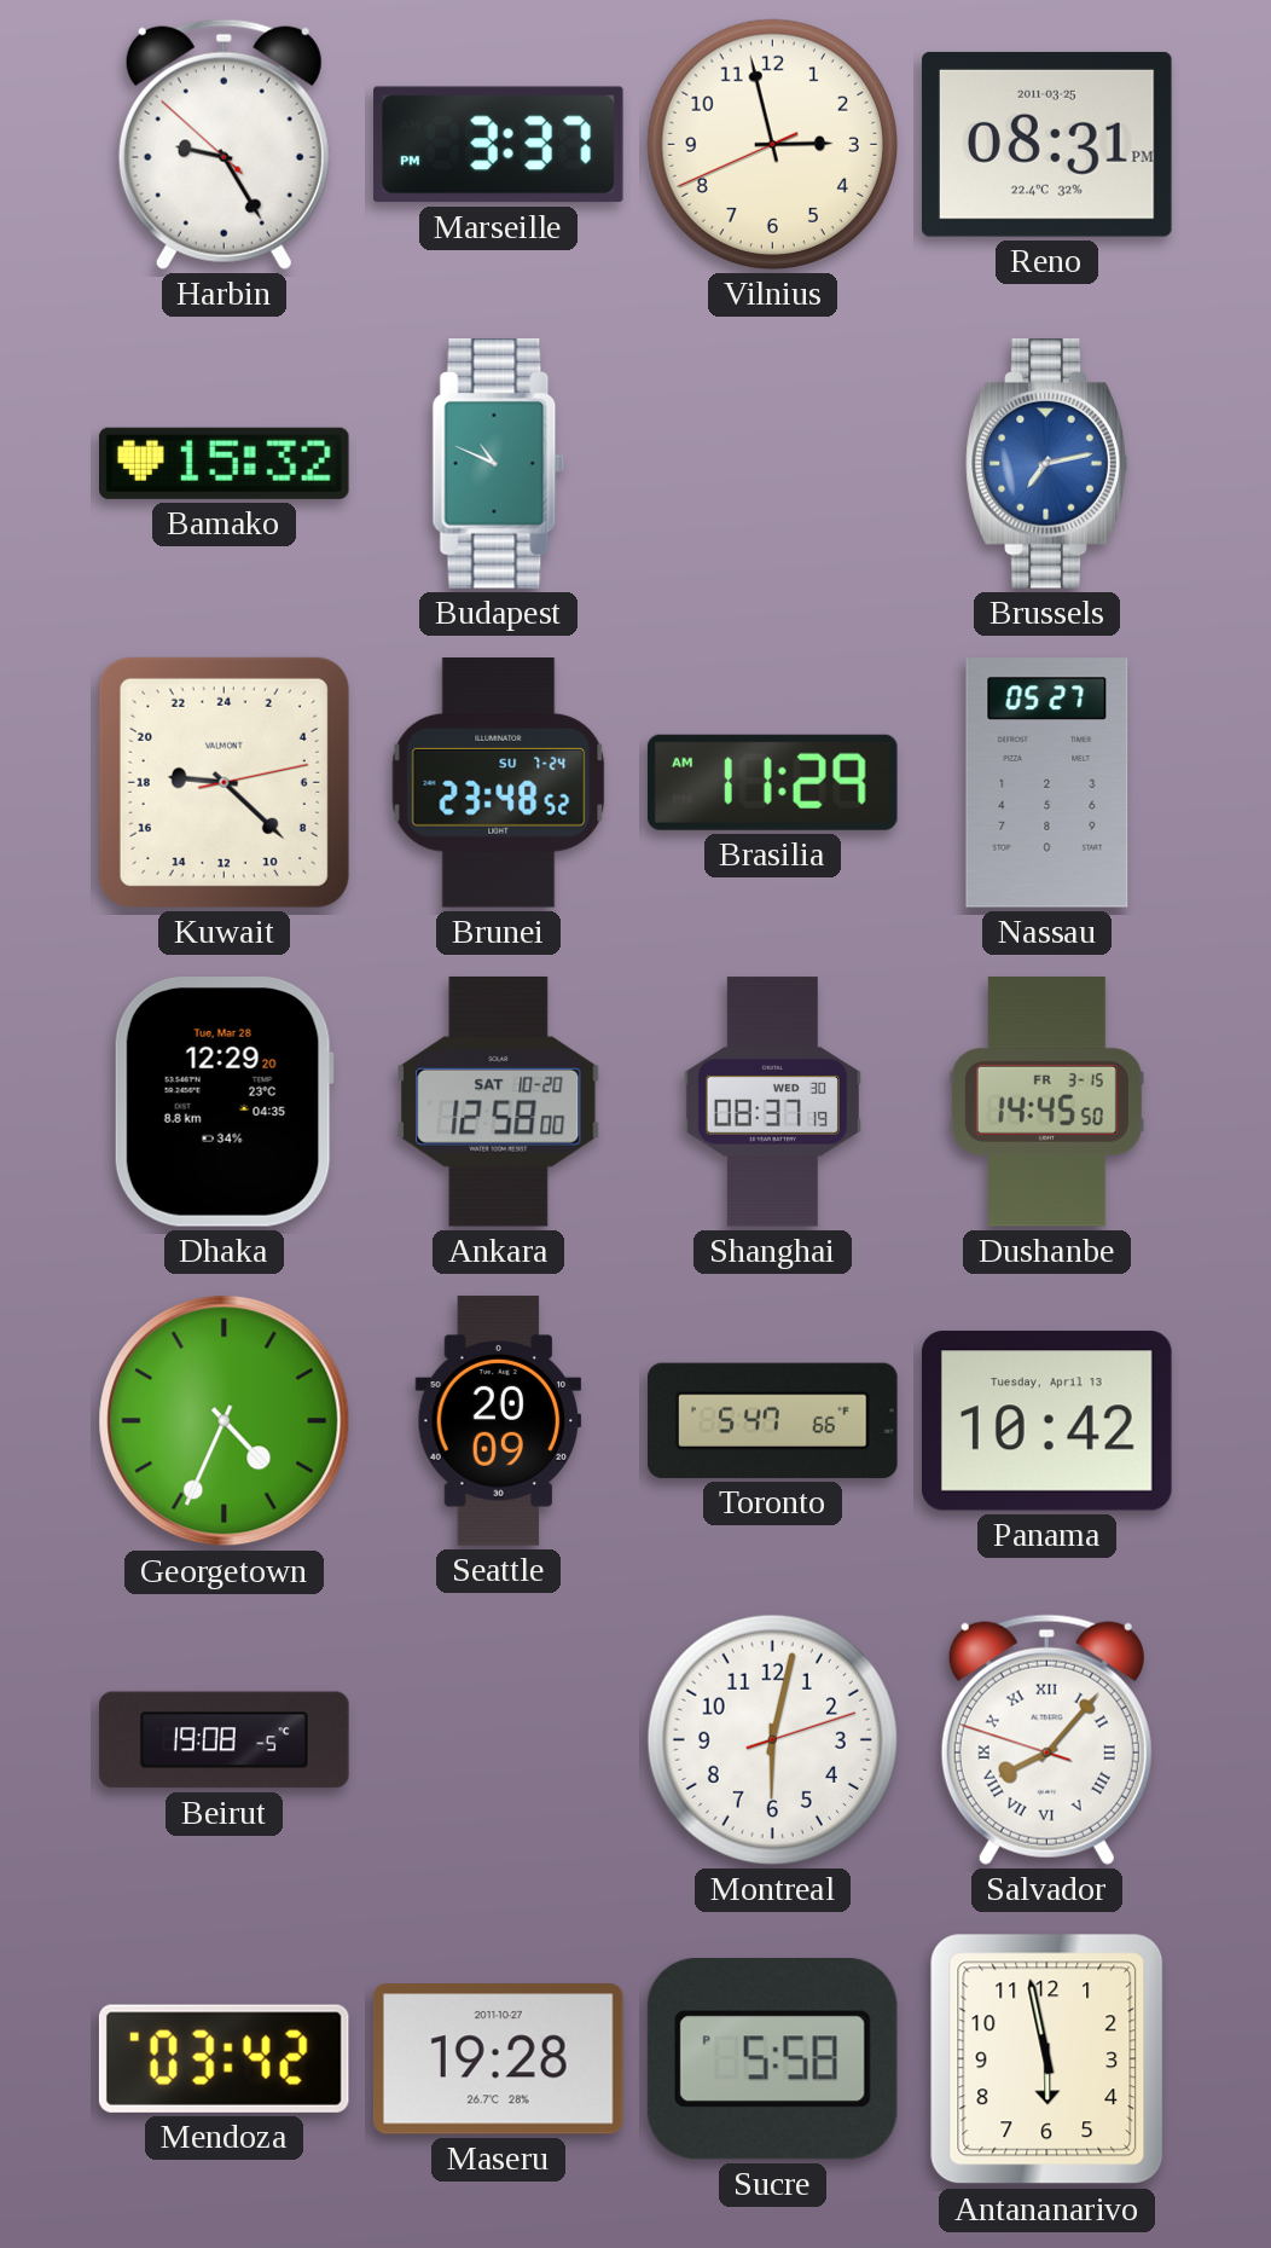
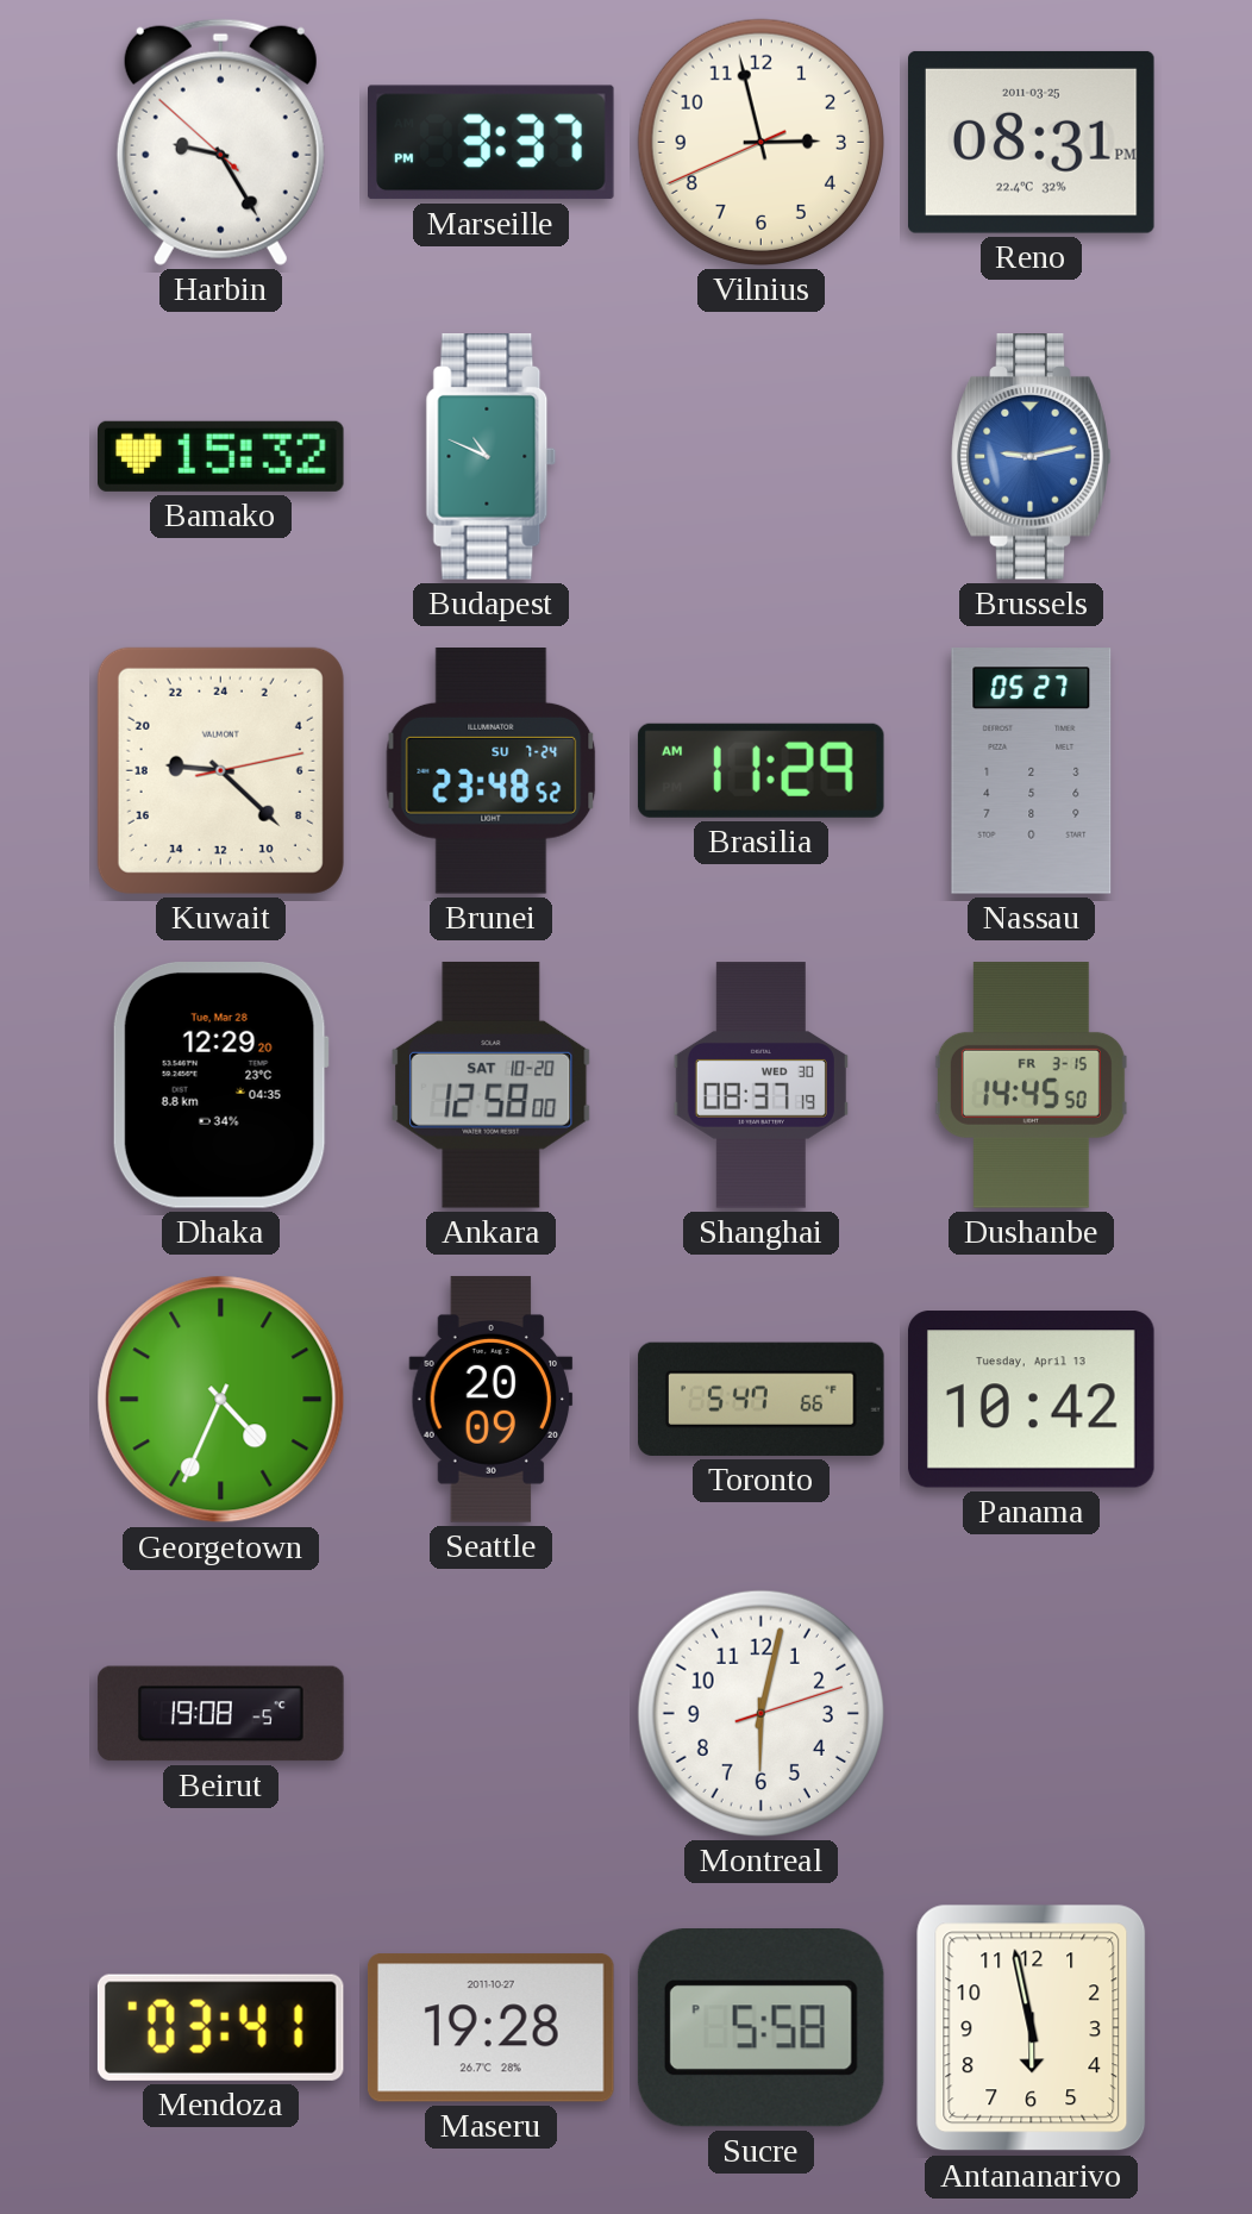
Brussels: 7:13 -> 9:13 (1032, 457)
Salvador: 8:06 -> none (1046, 1739)
Mendoza: 03:42 -> 03:41 (220, 2027)
